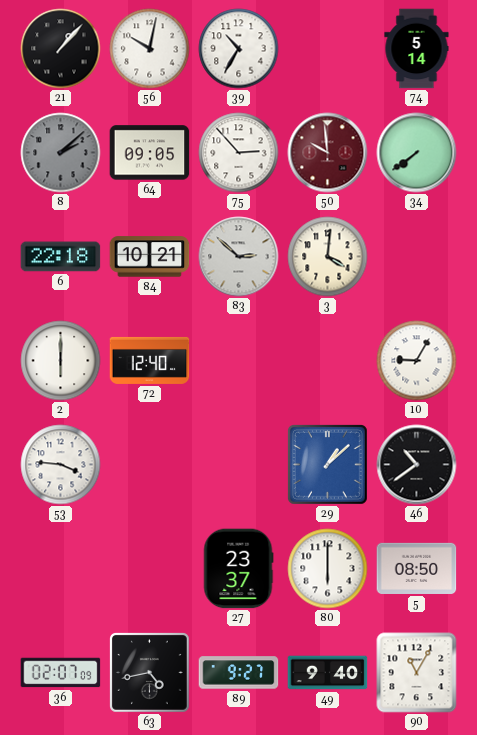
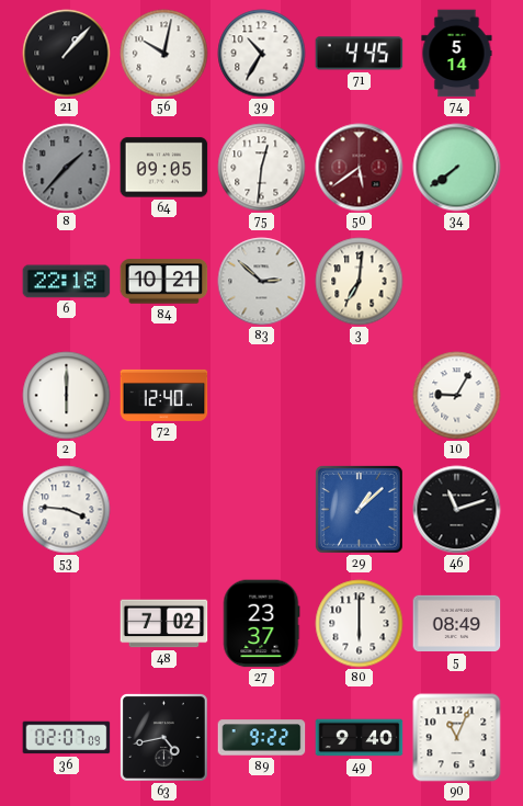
71: none -> 4:45 (360, 54)
8: 2:08 -> 1:37 (67, 168)
75: 2:53 -> 12:31 (262, 168)
50: 9:59 -> 5:39 (360, 168)
3: 4:01 -> 7:01 (360, 282)
46: 10:39 -> 11:12 (457, 510)
48: none -> 7:02 (164, 624)
5: 08:50 -> 08:49 (457, 623)
89: 9:27 -> 9:22 (262, 738)
90: 11:05 -> 11:04 (457, 738)
